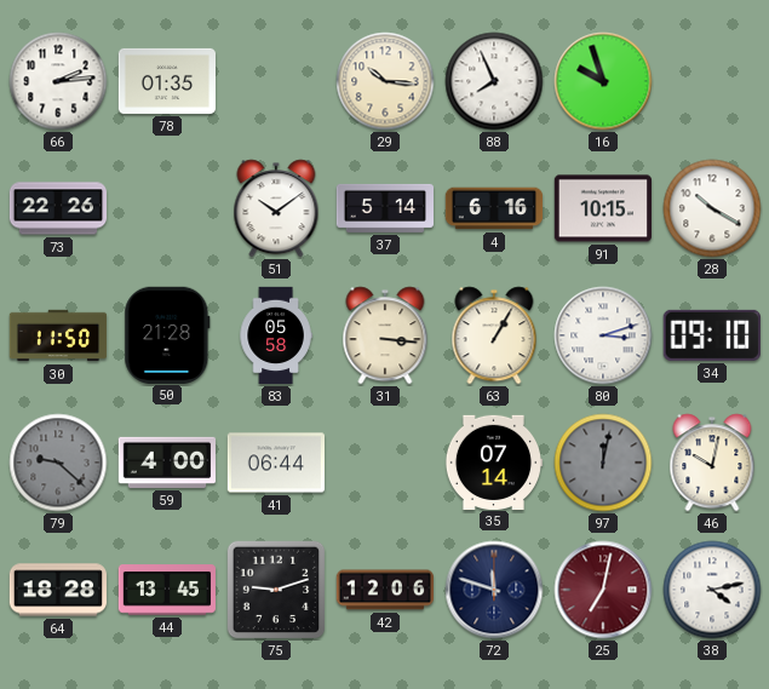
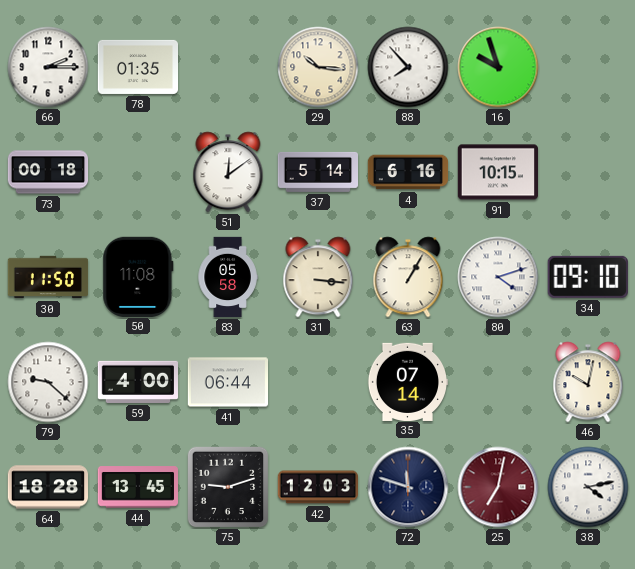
66: 2:14 -> 2:15 (48, 67)
88: 7:56 -> 7:53 (408, 67)
73: 22:26 -> 00:18 (48, 172)
51: 10:09 -> 12:09 (228, 172)
28: 10:20 -> none (712, 208)
50: 21:28 -> 11:08 (138, 276)
80: 3:12 -> 4:12 (498, 277)
79 dial: grey -> white (48, 382)
97: 12:02 -> none (603, 463)
42: 12:06 -> 12:03 (317, 487)
